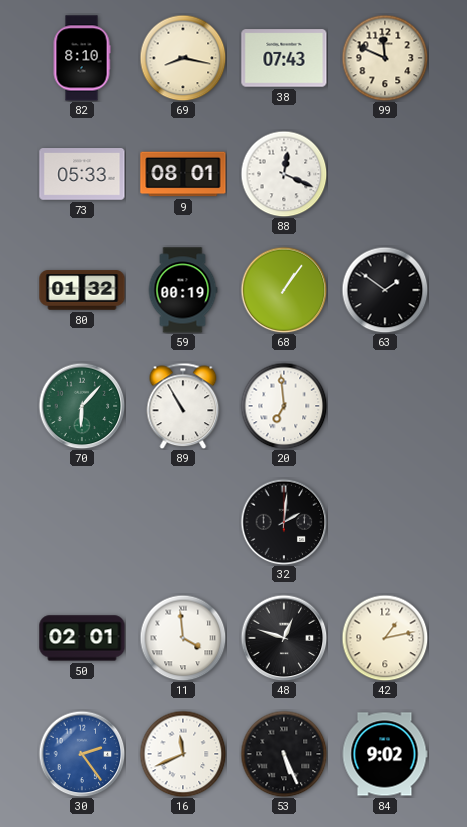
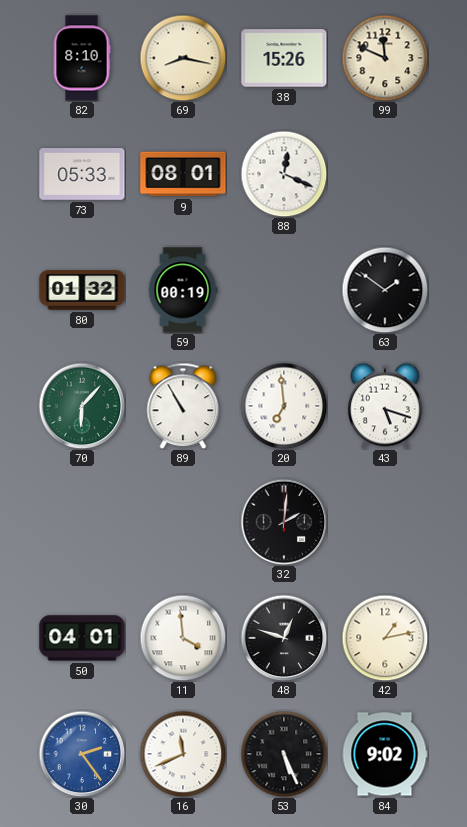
38: 07:43 -> 15:26 (284, 58)
68: 1:06 -> none (284, 290)
43: none -> 5:18 (385, 406)
50: 02:01 -> 04:01 (82, 638)
